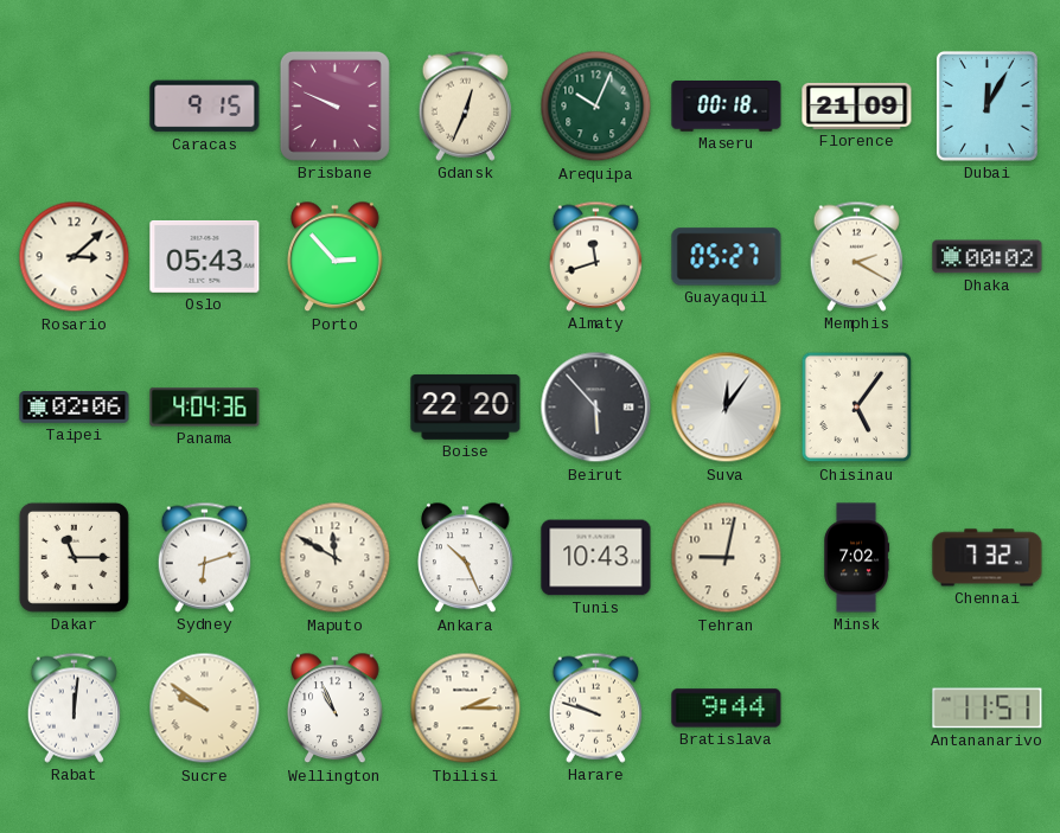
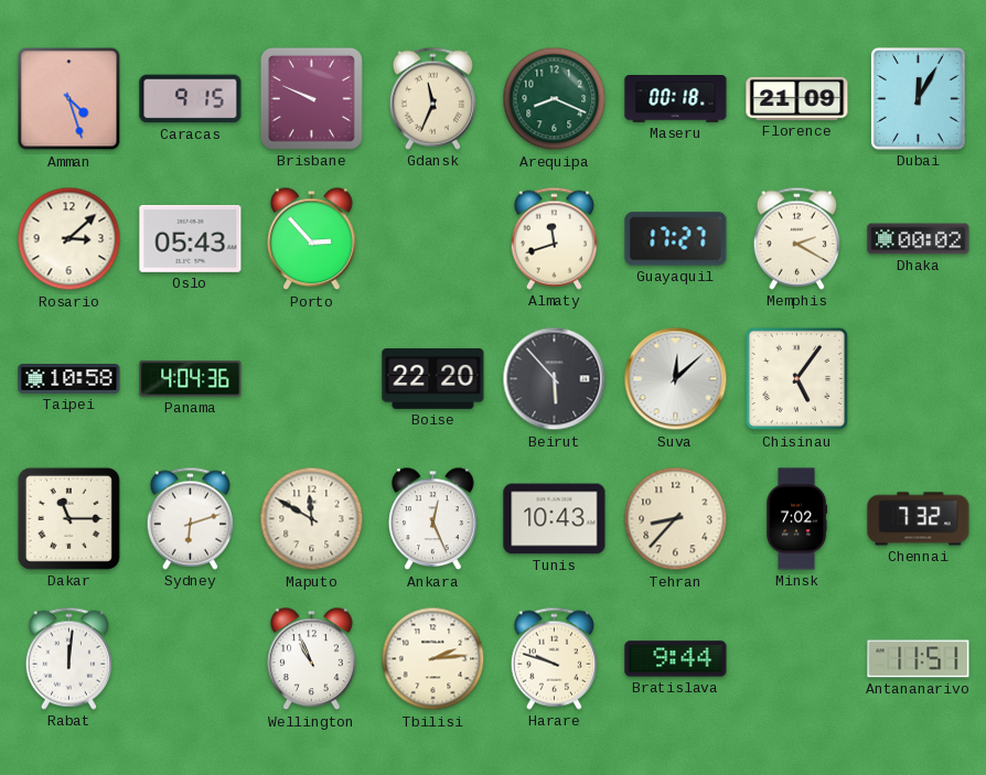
Amman: none -> 4:27 (69, 99)
Gdansk: 12:34 -> 11:34 (432, 98)
Arequipa: 10:04 -> 8:19 (555, 99)
Guayaquil: 05:27 -> 17:27 (676, 239)
Taipei: 02:06 -> 10:58 (69, 379)
Suva: 12:06 -> 12:08 (676, 379)
Ankara: 10:26 -> 12:26 (433, 519)
Tehran: 9:02 -> 8:37 (676, 519)
Sucre: 9:51 -> none (205, 709)
Tbilisi: 2:15 -> 2:14 (433, 659)
